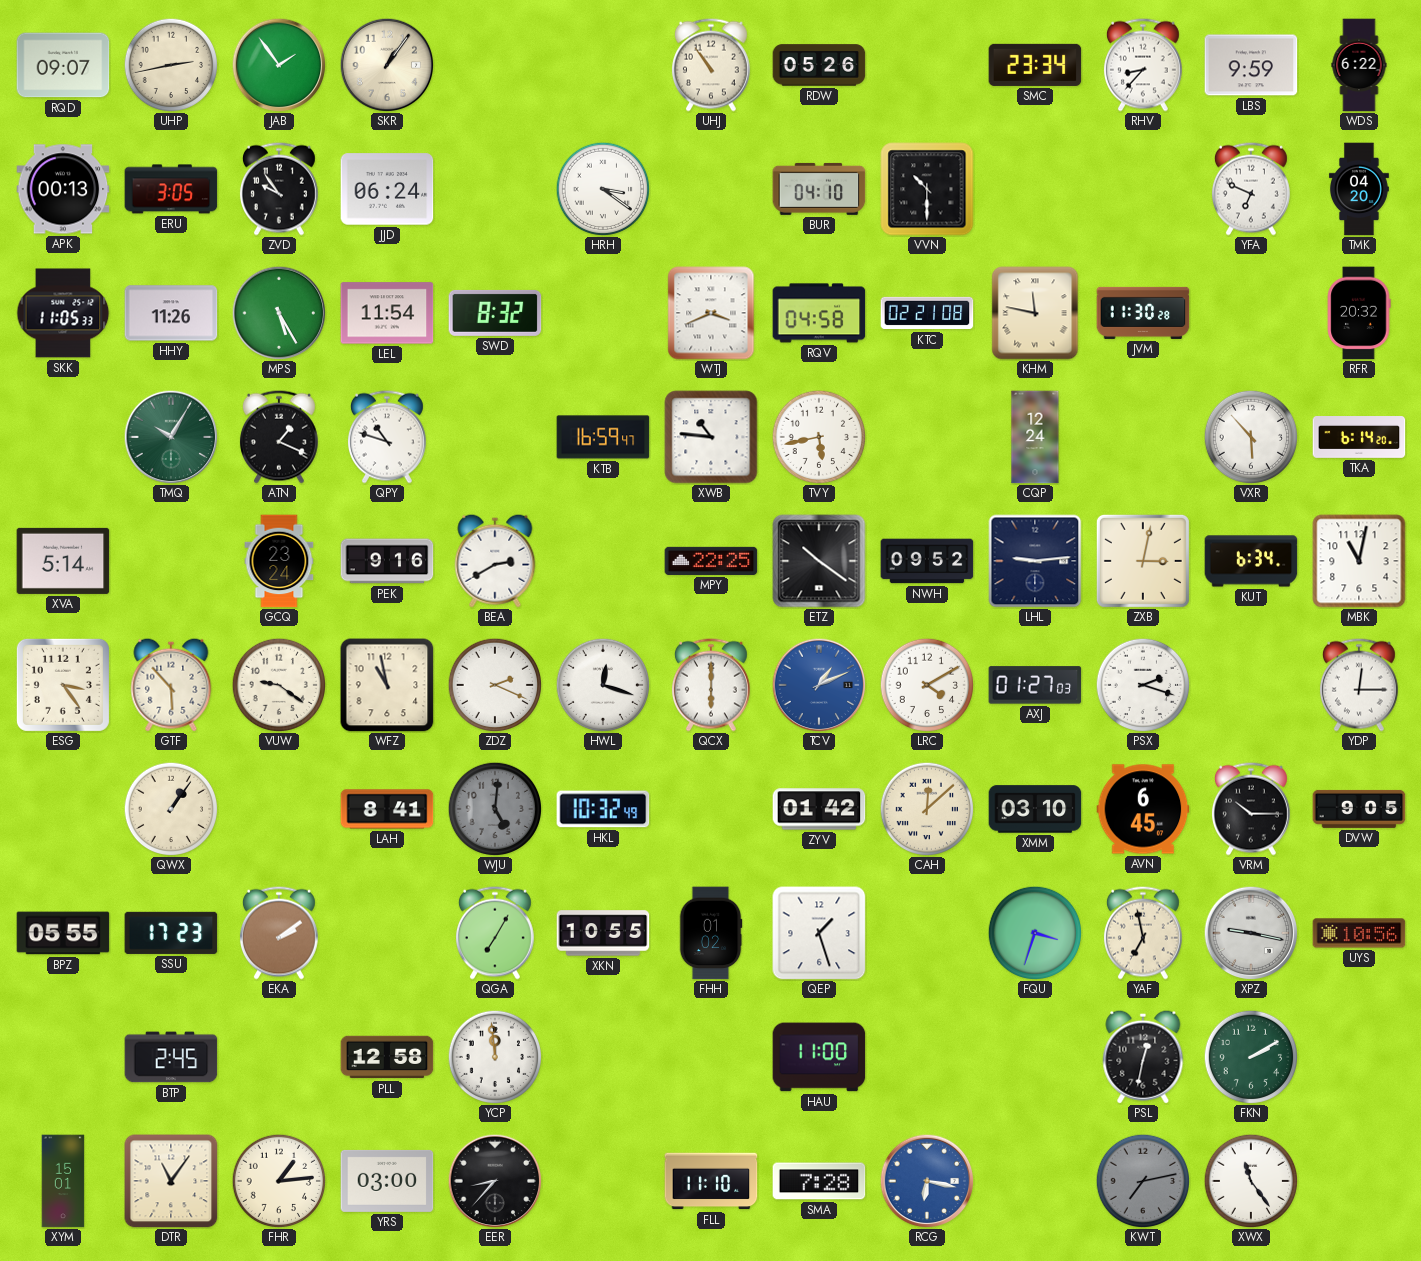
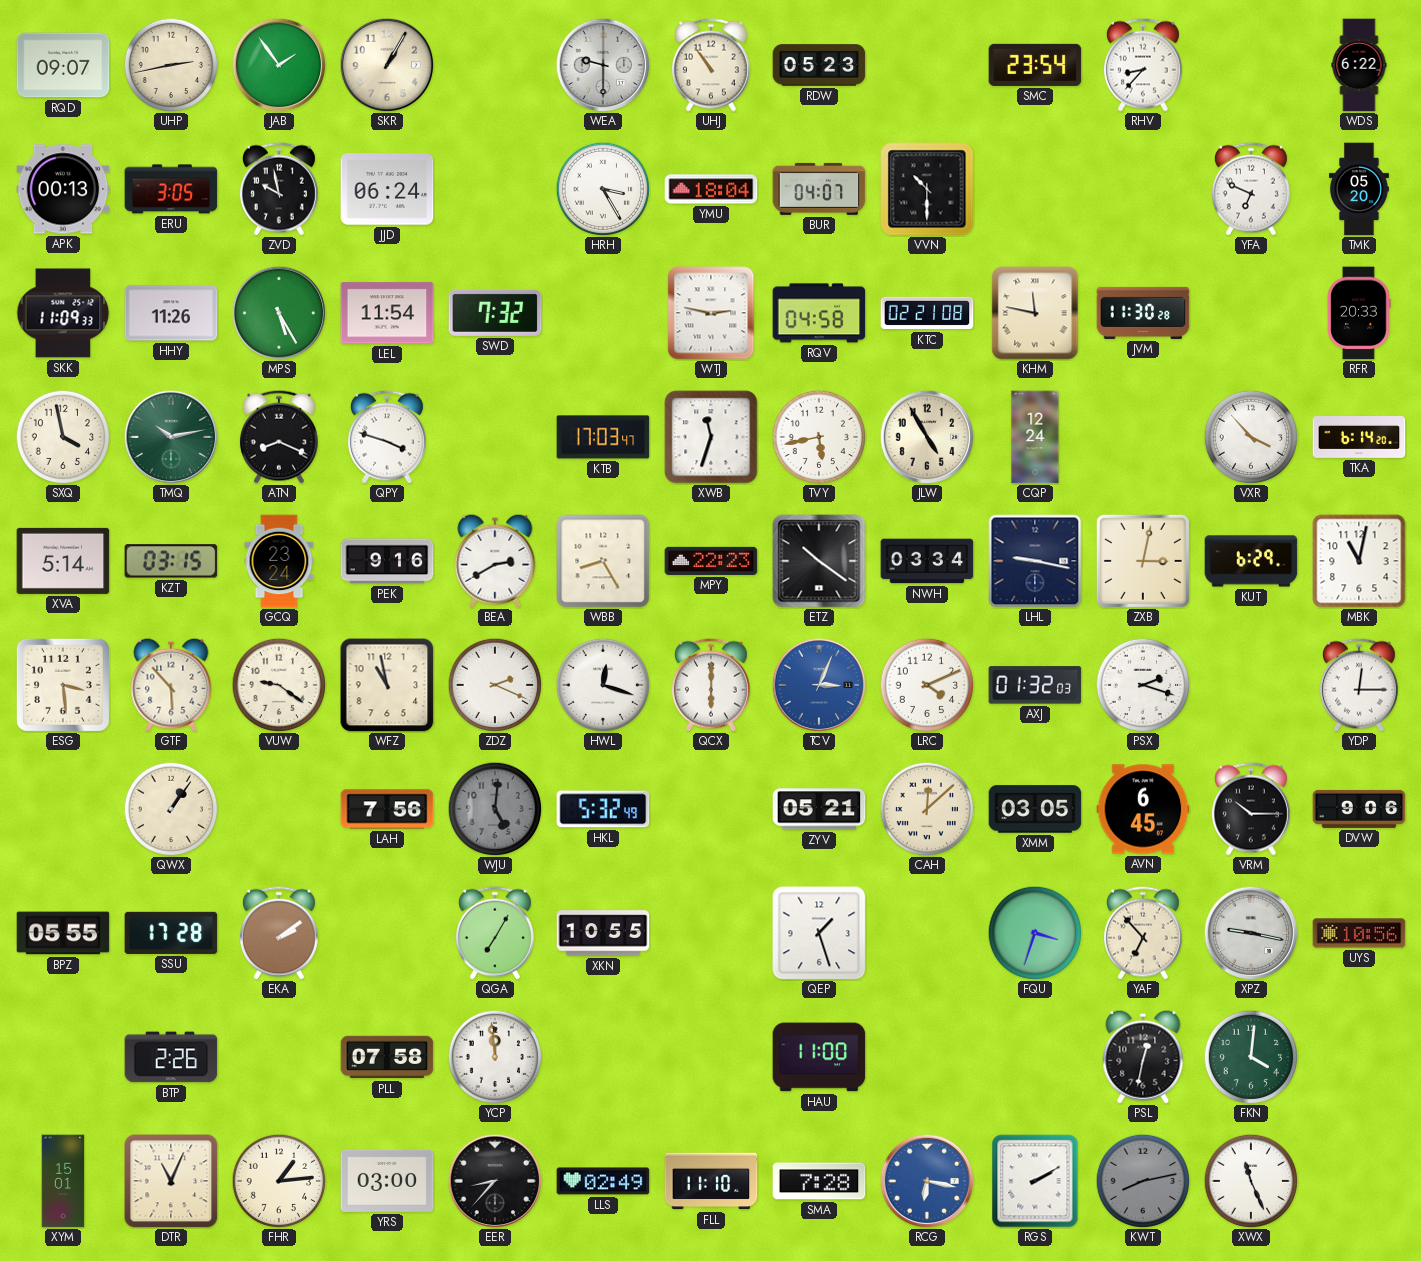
SKR: 1:06 -> 1:05 (387, 65)
WEA: none -> 9:30 (603, 65)
RDW: 05:26 -> 05:23 (819, 65)
SMC: 23:34 -> 23:54 (1035, 65)
LBS: 9:59 -> none (1251, 65)
ZVD: 9:54 -> 9:58 (279, 189)
HRH: 3:21 -> 3:25 (602, 188)
YMU: none -> 18:04 (711, 189)
BUR: 04:10 -> 04:07 (819, 189)
TMK: 04:20 -> 05:20 (1359, 189)
SKK: 11:05 -> 11:09 (63, 313)
SWD: 8:32 -> 7:32 (495, 313)
WTJ: 3:41 -> 2:47 (711, 313)
RFR: 20:32 -> 20:33 (1359, 313)
SXQ: none -> 3:58 (62, 436)
TMQ: 10:05 -> 10:13 (171, 437)
ATN: 1:19 -> 8:19 (279, 437)
QPY: 10:48 -> 3:48 (387, 437)
KTB: 16:59 -> 17:03 (603, 437)
XWB: 10:46 -> 11:33 (711, 437)
JLW: none -> 4:55 (927, 437)
VXR: 5:53 -> 3:53 (1250, 436)
KZT: none -> 03:15 (171, 561)
WBB: none -> 8:25 (603, 561)
MPY: 22:25 -> 22:23 (711, 561)
NWH: 09:52 -> 03:34 (927, 561)
LHL: 9:14 -> 9:17 (1035, 561)
KUT: 6:34 -> 6:29 (1251, 561)
ESG: 3:24 -> 3:29 (63, 685)
TCV: 1:11 -> 3:04 (819, 685)
LRC: 4:10 -> 4:11 (926, 684)
AXJ: 01:27 -> 01:32 (1035, 685)
LAH: 8:41 -> 7:56 (387, 809)
HKL: 10:32 -> 5:32 (603, 809)
ZYV: 01:42 -> 05:21 (819, 809)
XMM: 03:10 -> 03:05 (1035, 809)
DVW: 9:05 -> 9:06 (1359, 809)
SSU: 17:23 -> 17:28 (171, 933)
FHH: 01:02 -> none (711, 933)
YAF: 6:58 -> 6:53 (1143, 933)
BTP: 2:45 -> 2:26 (171, 1057)
PLL: 12:58 -> 07:58 (387, 1057)
FKN: 2:10 -> 4:01 (1250, 1056)
DTR: 11:06 -> 11:04 (171, 1181)
LLS: none -> 02:49 (603, 1181)
RGS: none -> 2:10 (1035, 1181)
KWT: 7:13 -> 8:13 (1142, 1180)
XWX: 11:24 -> 11:26 (1250, 1180)
